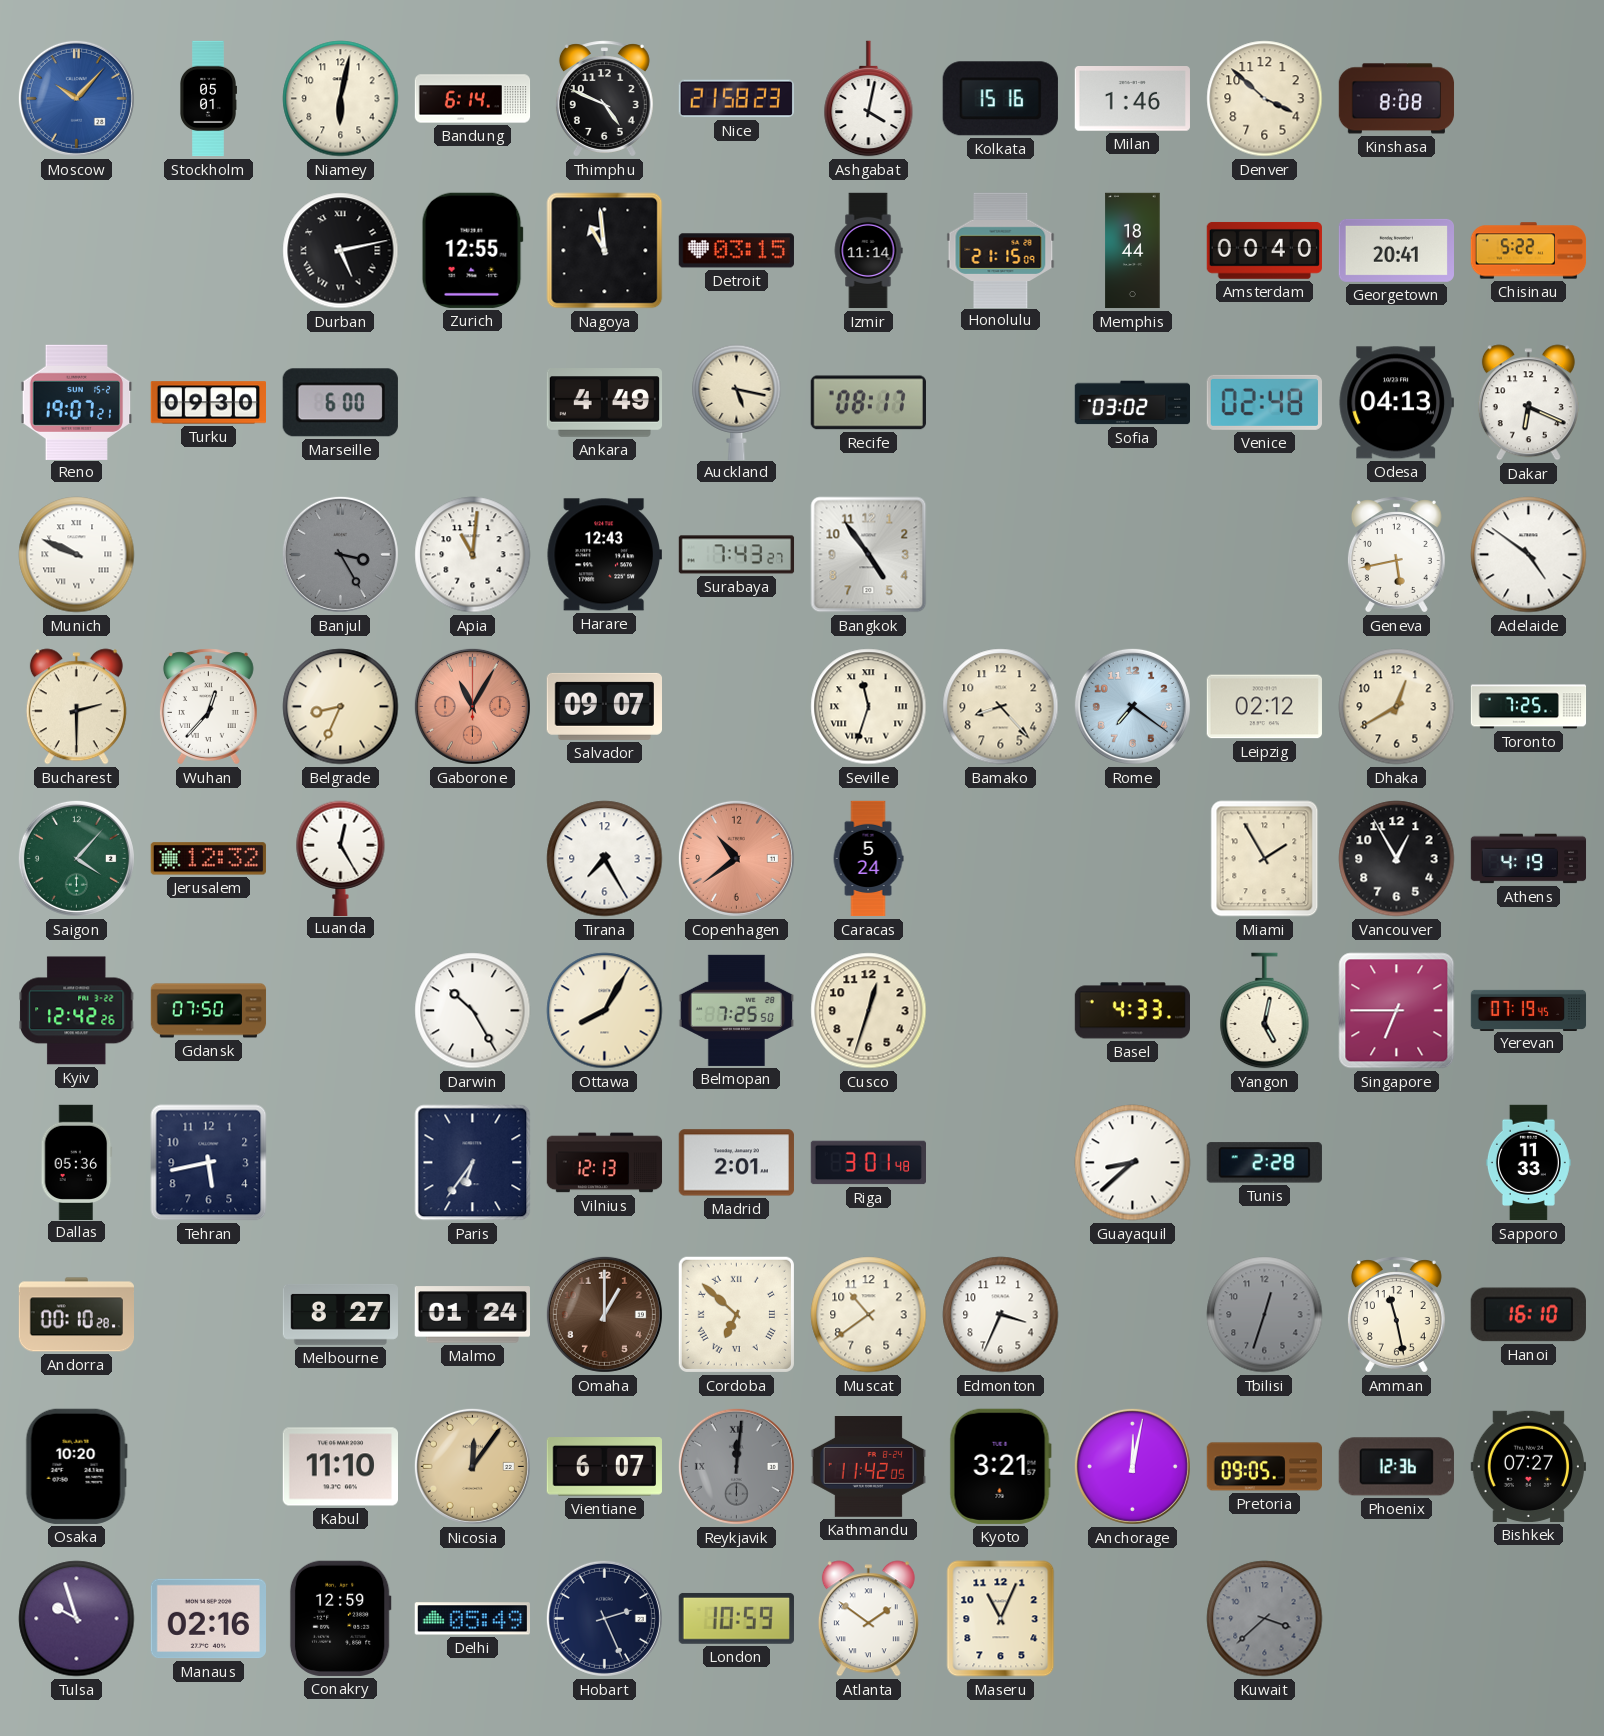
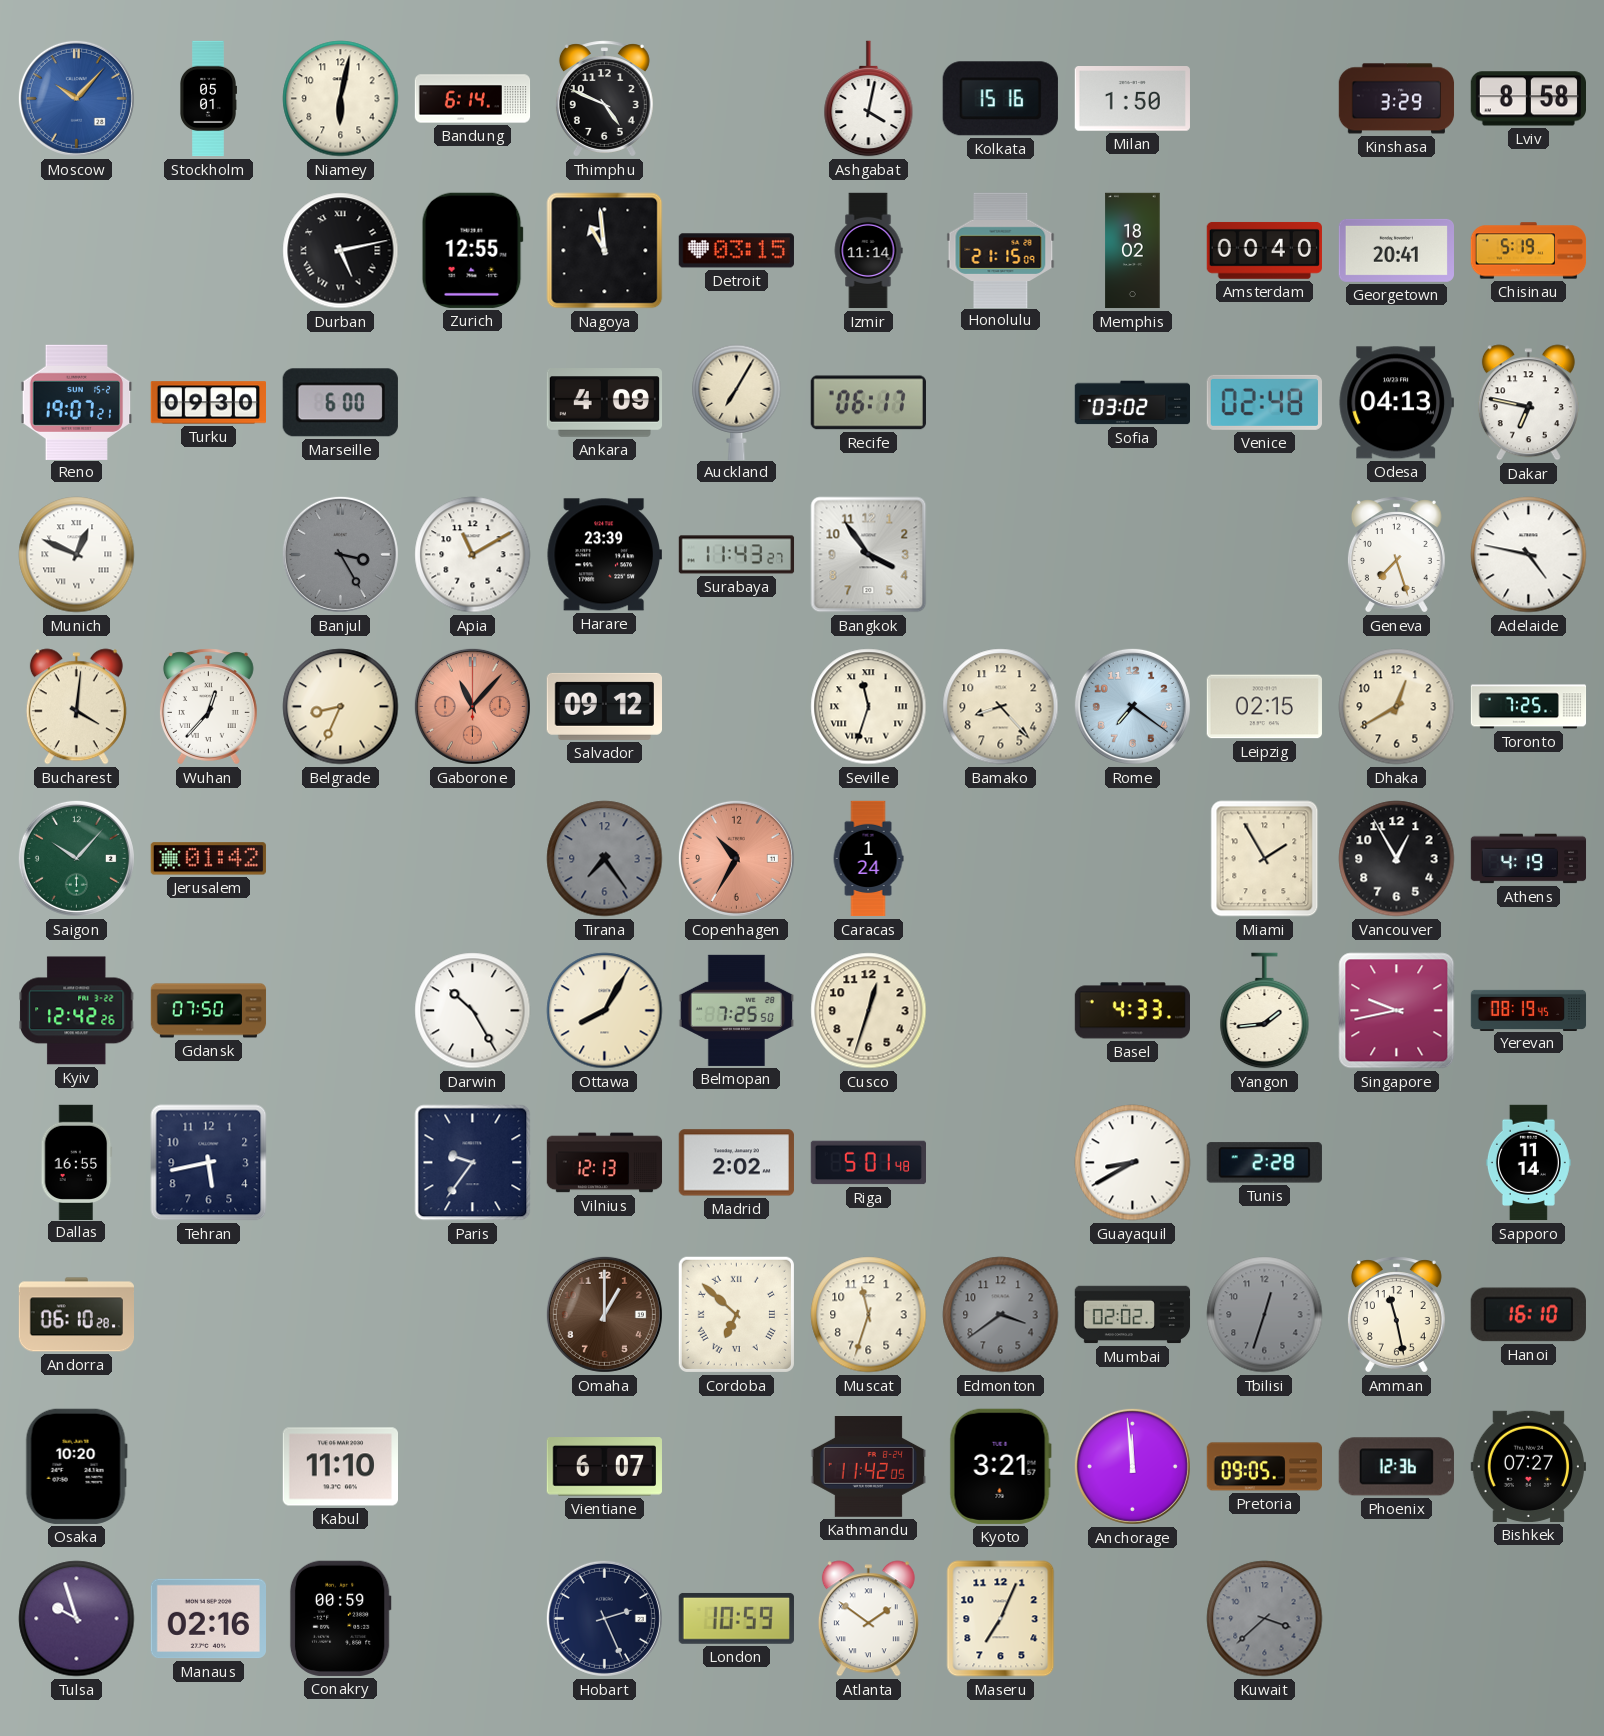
Nice: 21:58 -> none (736, 99)
Milan: 1:46 -> 1:50 (1132, 99)
Denver: 3:52 -> none (1265, 99)
Kinshasa: 8:08 -> 3:29 (1397, 99)
Lviv: none -> 8:58 (1528, 99)
Memphis: 18:44 -> 18:02 (1133, 251)
Chisinau: 5:22 -> 5:19 (1529, 251)
Ankara: 4:49 -> 4:09 (604, 403)
Auckland: 5:17 -> 7:05 (737, 402)
Recife: 08:17 -> 06:17 (868, 403)
Dakar: 6:19 -> 6:47 (1528, 403)
Munich: 9:49 -> 12:49 (77, 555)
Apia: 11:01 -> 11:10 (473, 555)
Harare: 12:43 -> 23:39 (604, 555)
Surabaya: 7:43 -> 11:43 (737, 555)
Bangkok: 4:54 -> 3:54 (869, 555)
Geneva: 5:43 -> 7:27 (1396, 555)
Adelaide: 4:51 -> 4:47 (1529, 555)
Bucharest: 2:30 -> 4:01 (76, 707)
Gaborone: 11:05 -> 11:07 (472, 706)
Salvador: 09:07 -> 09:12 (604, 706)
Leipzig: 02:12 -> 02:15 (1264, 707)
Saigon: 4:07 -> 10:07 (76, 858)
Jerusalem: 12:32 -> 01:42 (208, 859)
Luanda: 12:25 -> none (341, 858)
Tirana: 7:25 -> 7:24 (605, 859)
Tirana dial: white -> grey (605, 859)
Copenhagen: 10:39 -> 10:35 (736, 858)
Caracas: 5:24 -> 1:24 (868, 859)
Yangon: 5:02 -> 1:44 (1265, 1011)
Singapore: 6:45 -> 9:43 (1397, 1011)
Yerevan: 07:19 -> 08:19 (1529, 1010)
Dallas: 05:36 -> 16:55 (77, 1162)
Paris: 6:36 -> 9:36 (473, 1163)
Madrid: 2:01 -> 2:02 (736, 1163)
Riga: 3:01 -> 5:01 (868, 1163)
Guayaquil: 8:38 -> 8:40 (1133, 1163)
Sapporo: 11:33 -> 11:14 (1528, 1163)
Andorra: 00:10 -> 06:10 (76, 1315)
Melbourne: 8:27 -> none (340, 1314)
Malmo: 01:24 -> none (472, 1315)
Muscat: 10:39 -> 11:33 (869, 1315)
Edmonton: 3:34 -> 3:39 (1001, 1315)
Edmonton dial: white -> grey (1001, 1315)
Mumbai: none -> 02:02 (1133, 1315)
Nicosia: 12:06 -> none (472, 1466)
Reykjavik: 12:01 -> none (736, 1466)
Anchorage: 12:02 -> 11:59 (1132, 1466)
Conakry: 12:59 -> 00:59 (340, 1618)
Delhi: 05:49 -> none (472, 1619)
Maseru: 11:04 -> 7:04 (1001, 1619)
